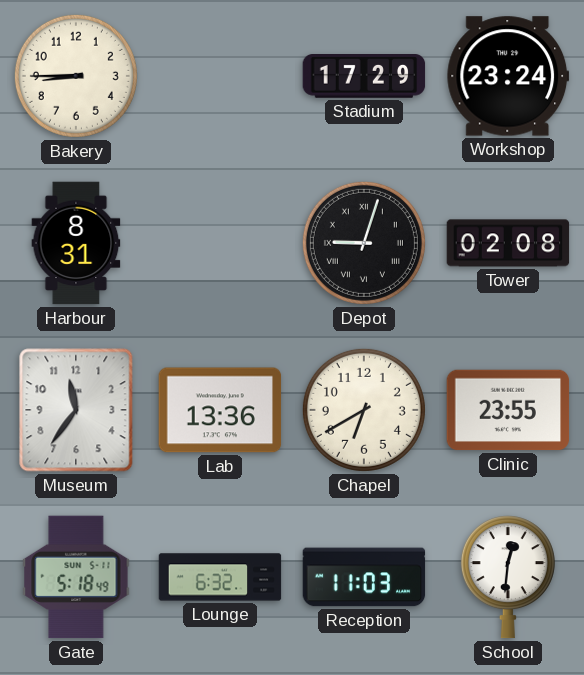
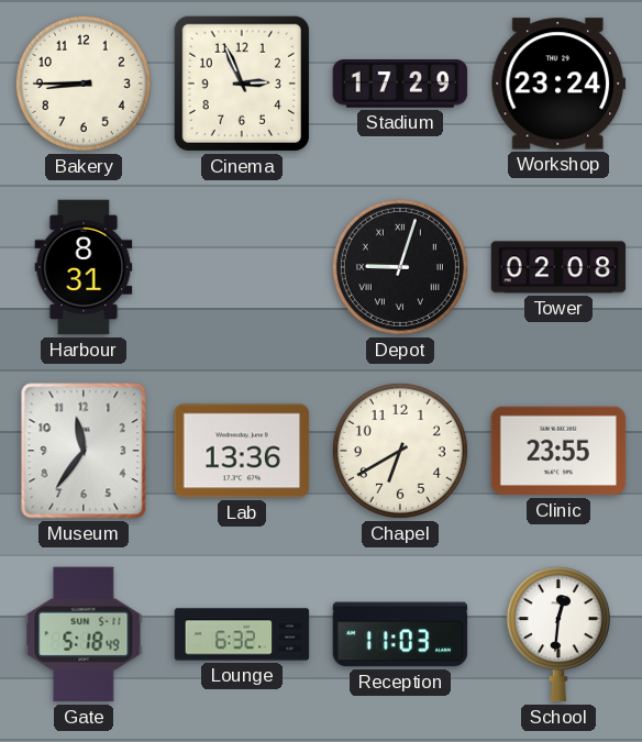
Cinema: none -> 2:56 (242, 84)
